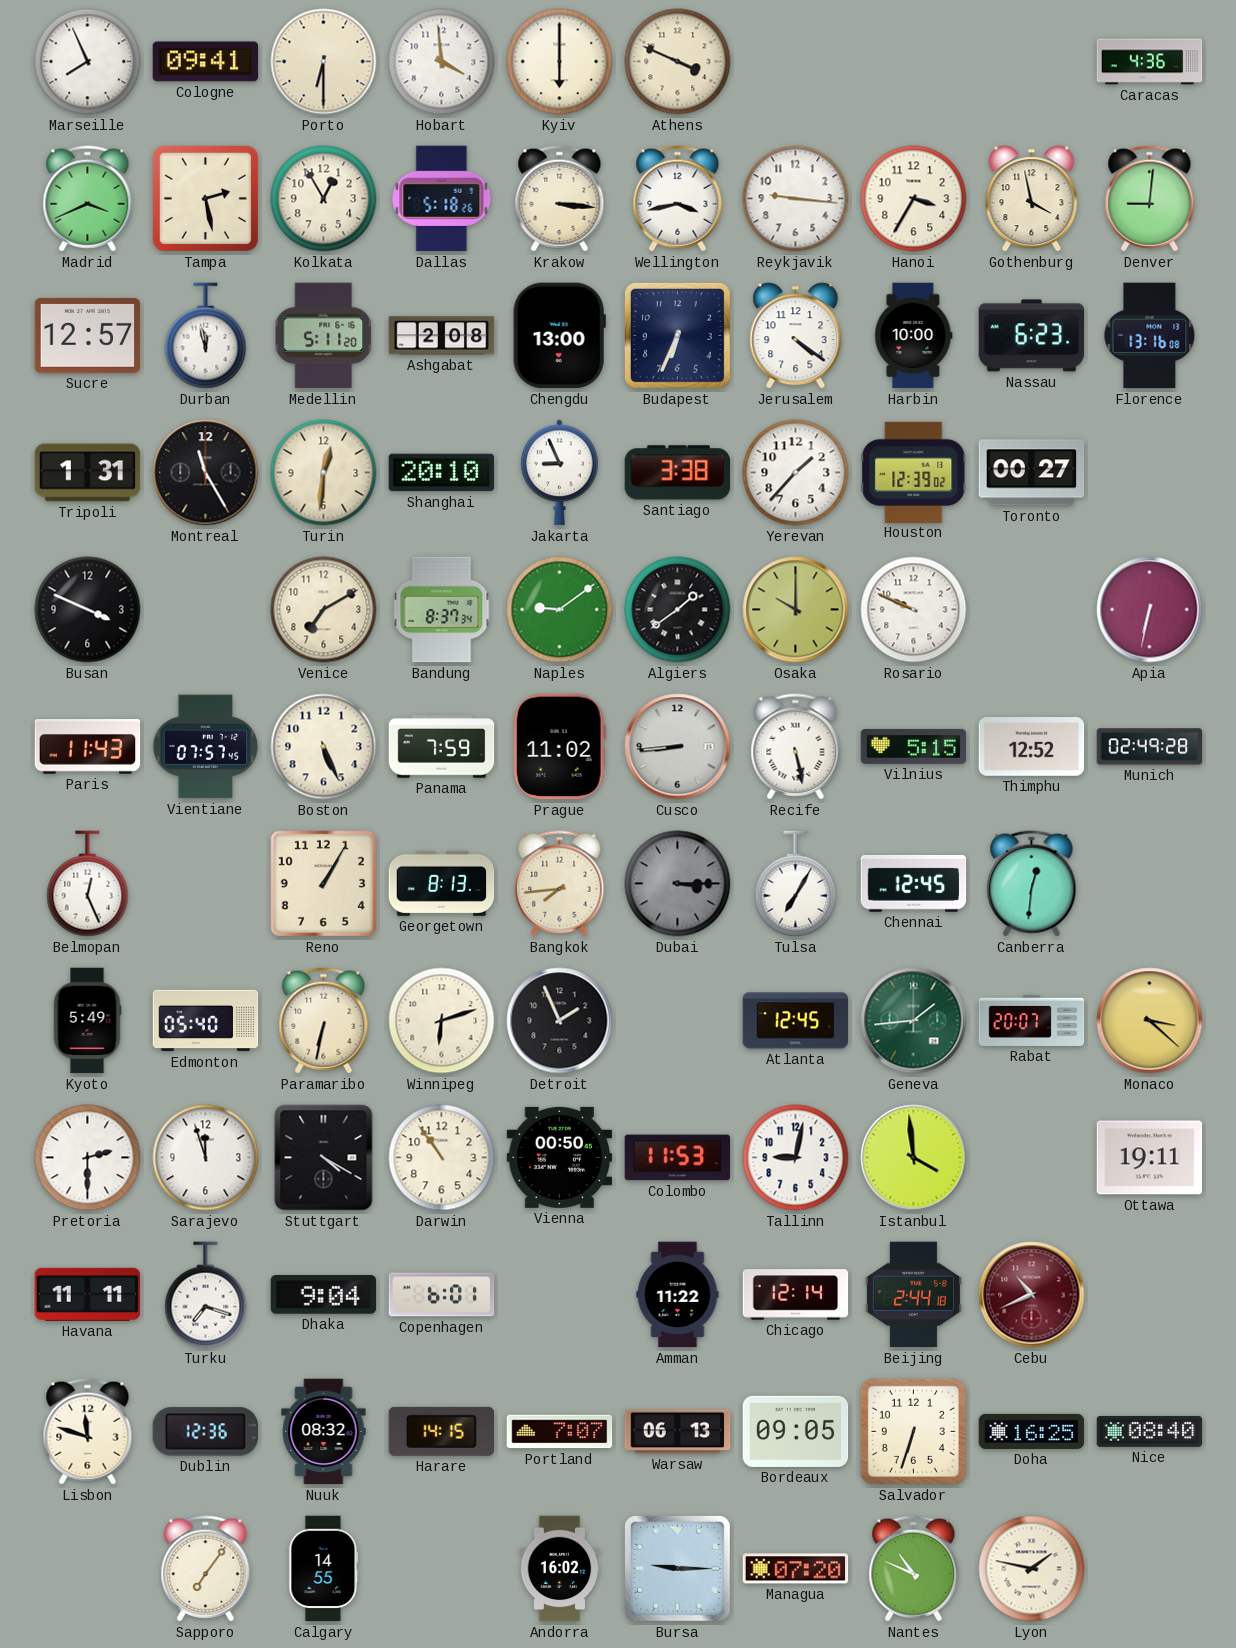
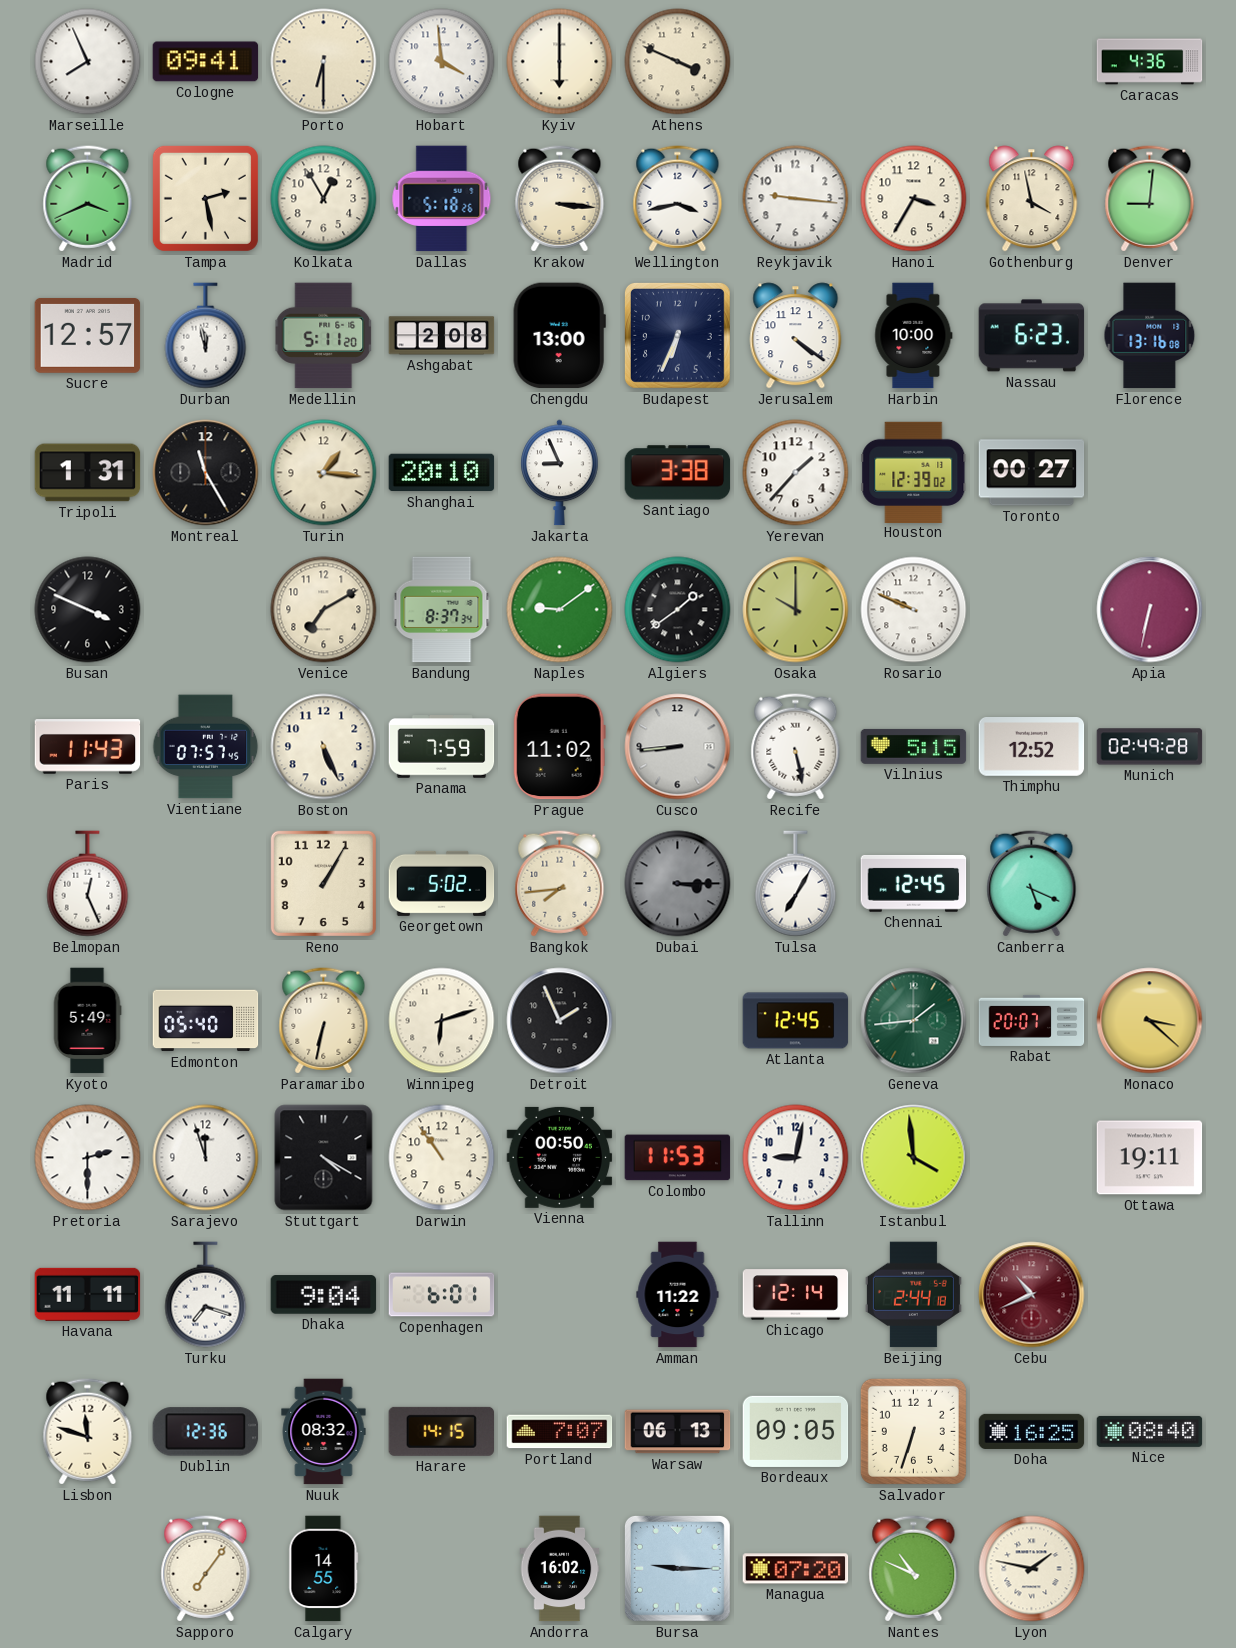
Turin: 12:31 -> 1:16 (324, 473)
Georgetown: 8:13 -> 5:02 (442, 883)
Canberra: 12:31 -> 5:19 (1032, 884)
